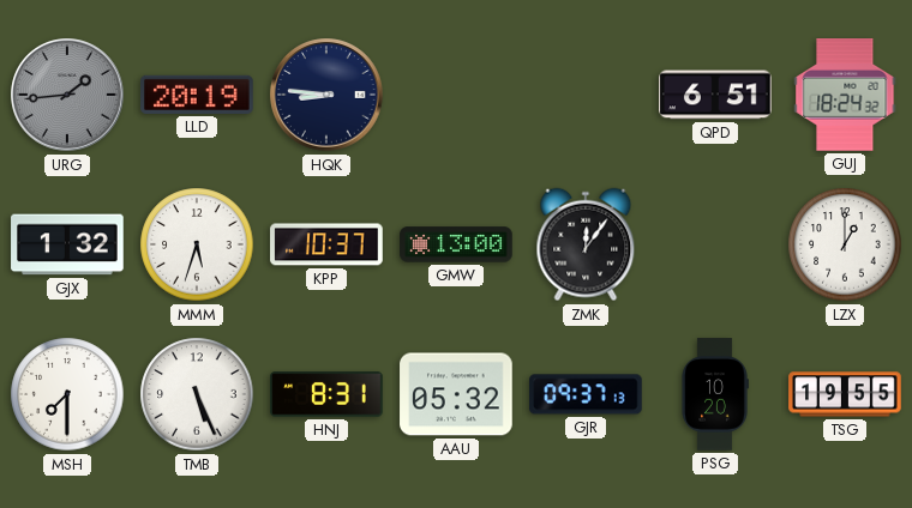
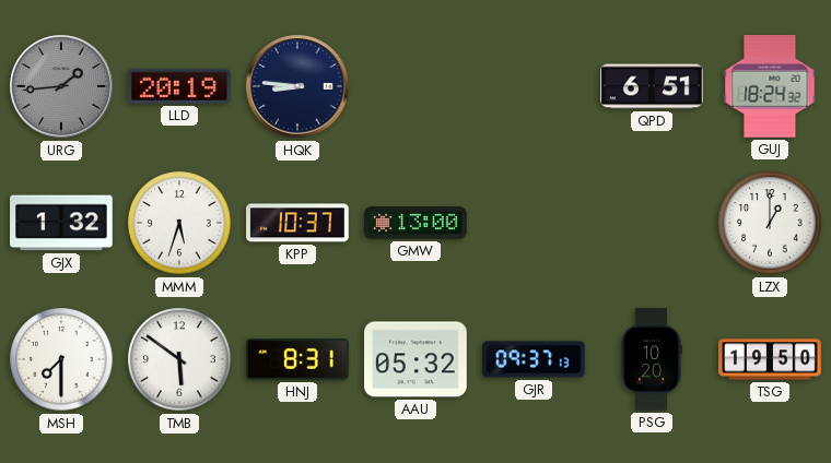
ZMK: 12:06 -> none (586, 244)
TMB: 5:26 -> 5:51 (179, 359)
TSG: 19:55 -> 19:50 (770, 359)
